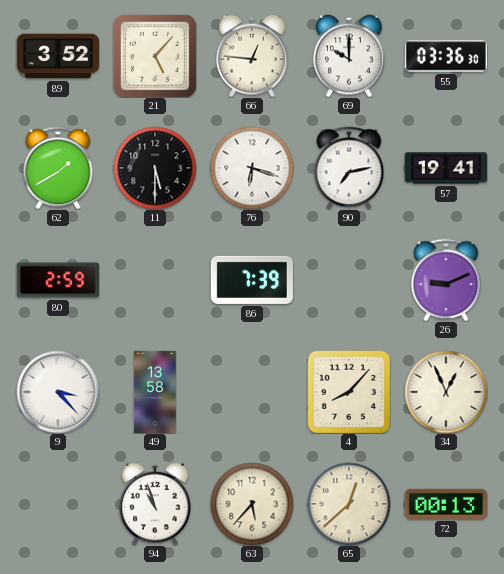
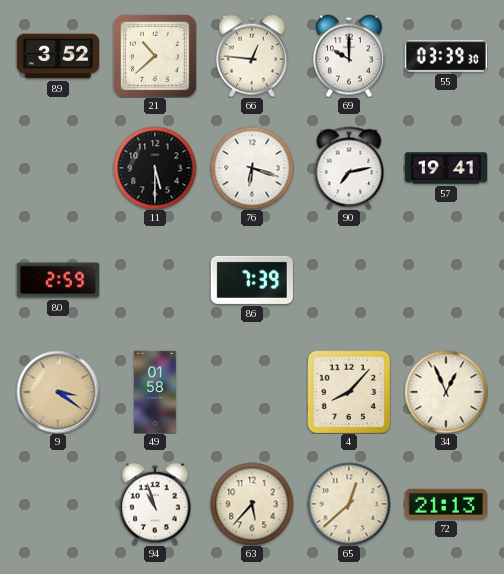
21: 5:07 -> 10:38 (155, 56)
55: 03:36 -> 03:39 (446, 56)
62: 1:40 -> none (58, 168)
26: 9:11 -> none (446, 280)
9: 3:23 -> 3:21 (58, 392)
9 dial: white -> champagne (58, 392)
49: 13:58 -> 01:58 (155, 391)
72: 00:13 -> 21:13 (446, 504)
